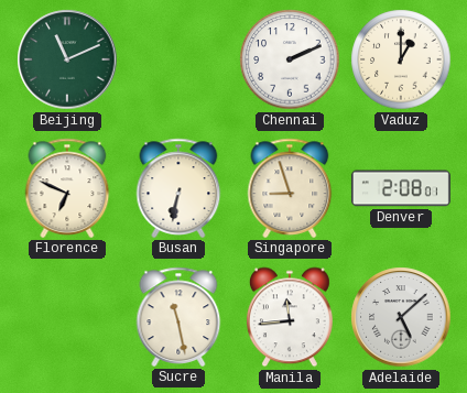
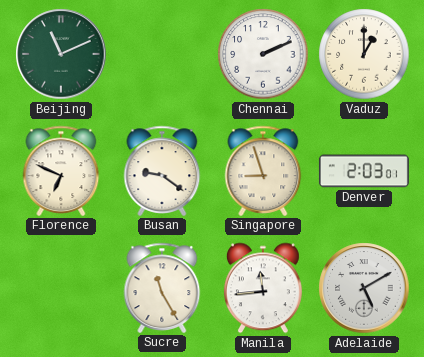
Busan: 6:32 -> 9:21 (162, 171)
Denver: 2:08 -> 2:03 (364, 171)
Sucre: 11:28 -> 11:25 (162, 288)
Adelaide: 5:08 -> 5:10 (364, 288)
